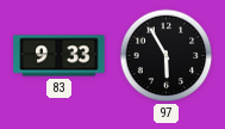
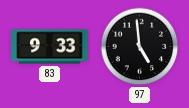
97: 5:55 -> 4:59 (140, 47)
